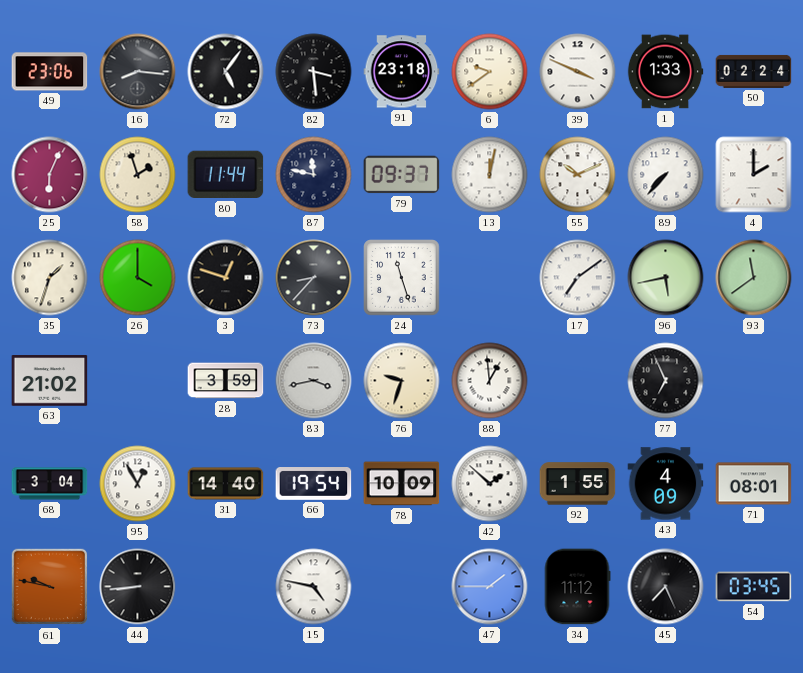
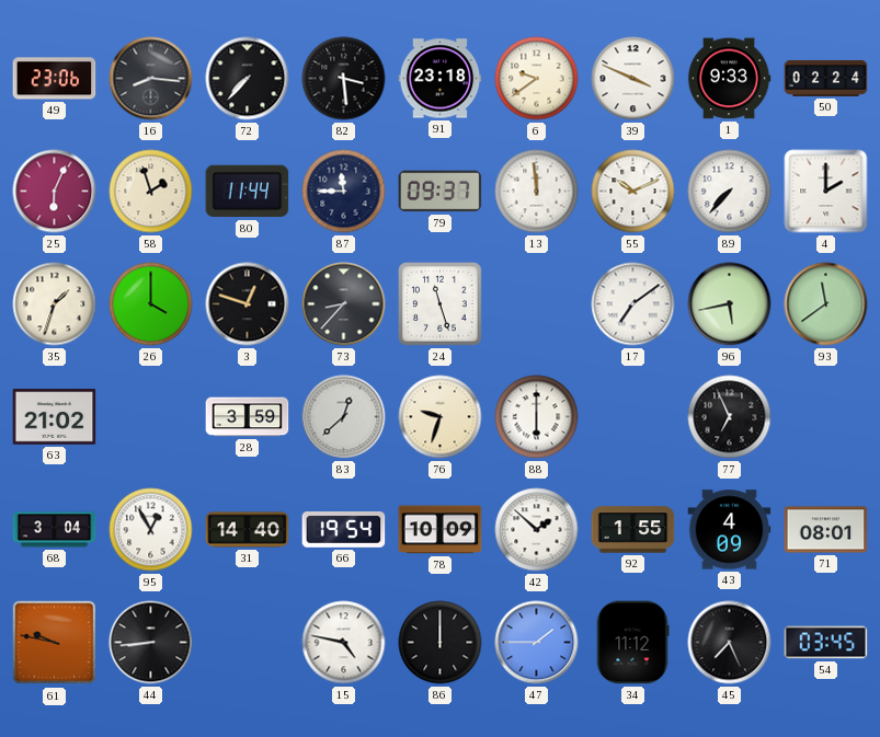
72: 5:06 -> 7:37 (248, 79)
1: 1:33 -> 9:33 (729, 79)
87: 11:47 -> 11:45 (344, 192)
13: 12:02 -> 11:59 (537, 192)
83: 3:43 -> 12:38 (344, 417)
88: 12:59 -> 6:00 (537, 417)
86: none -> 12:00 (441, 643)
